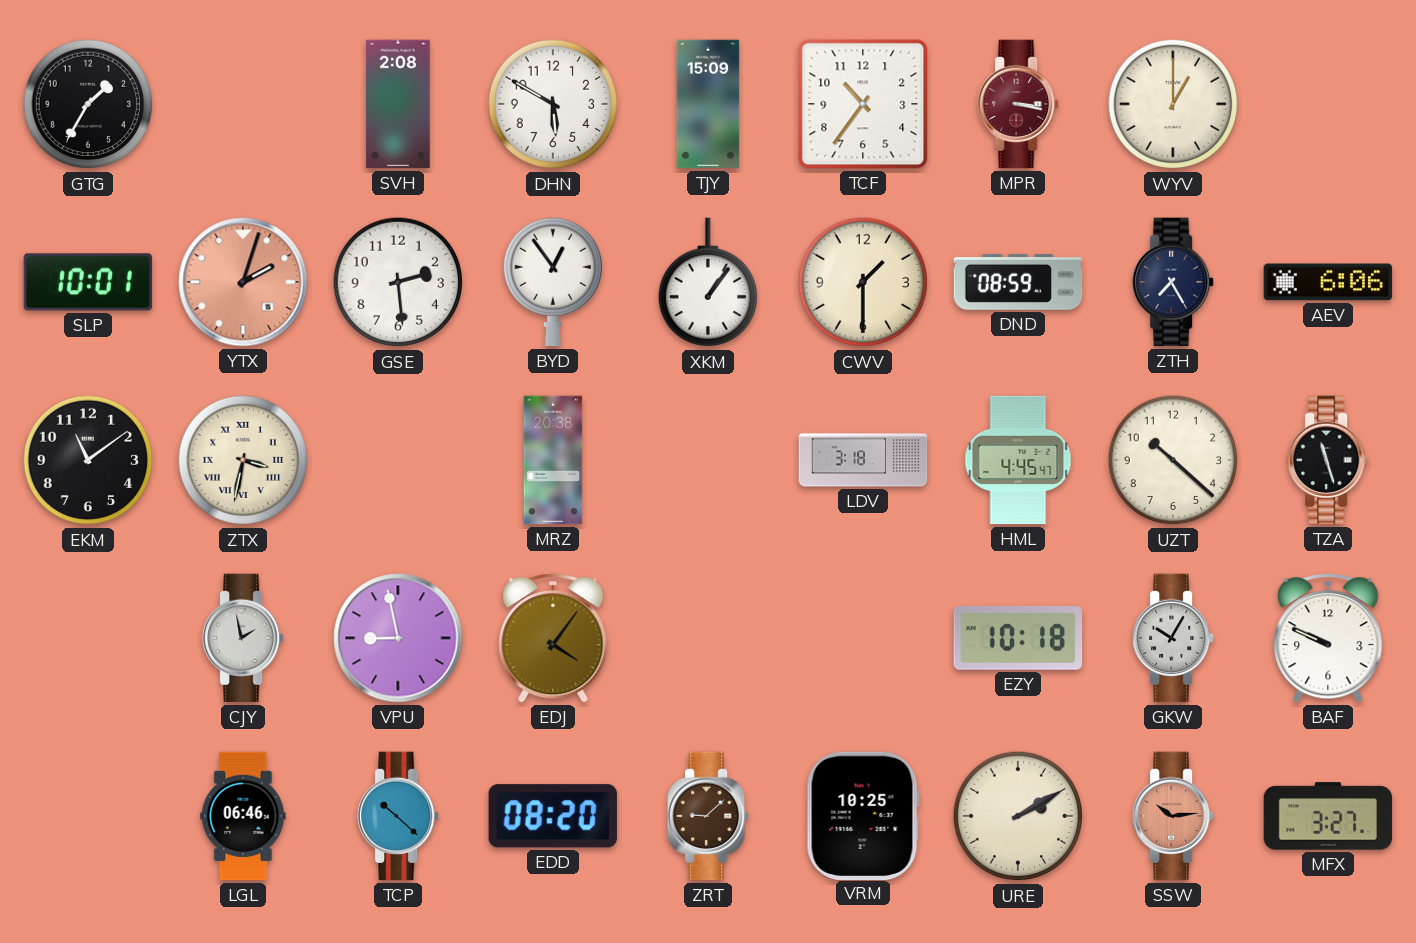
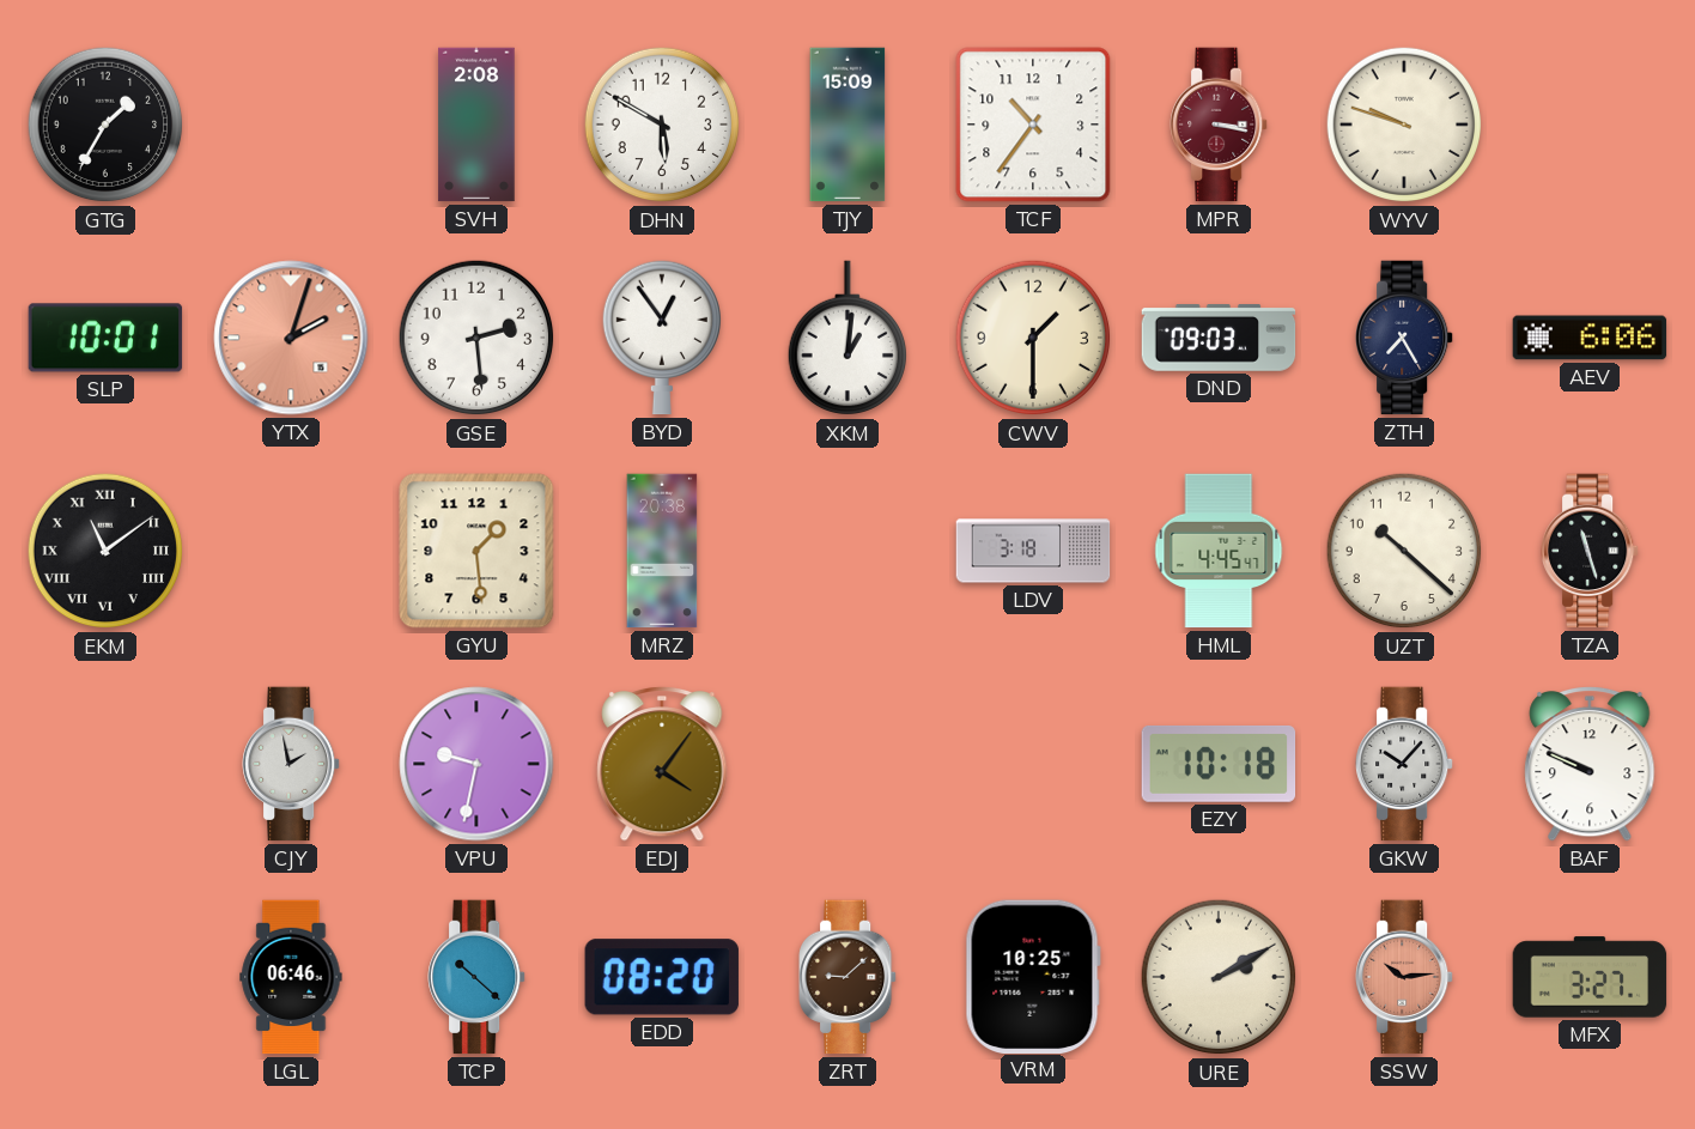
WYV: 1:00 -> 9:48 (1404, 125)
XKM: 1:06 -> 1:01 (846, 339)
DND: 08:59 -> 09:03 (1219, 339)
EKM numerals: Arabic -> Roman (105, 551)
ZTX: 3:32 -> none (243, 460)
GYU: none -> 1:29 (476, 551)
VPU: 8:58 -> 9:32 (476, 764)
GKW: 10:05 -> 10:07 (1405, 764)
